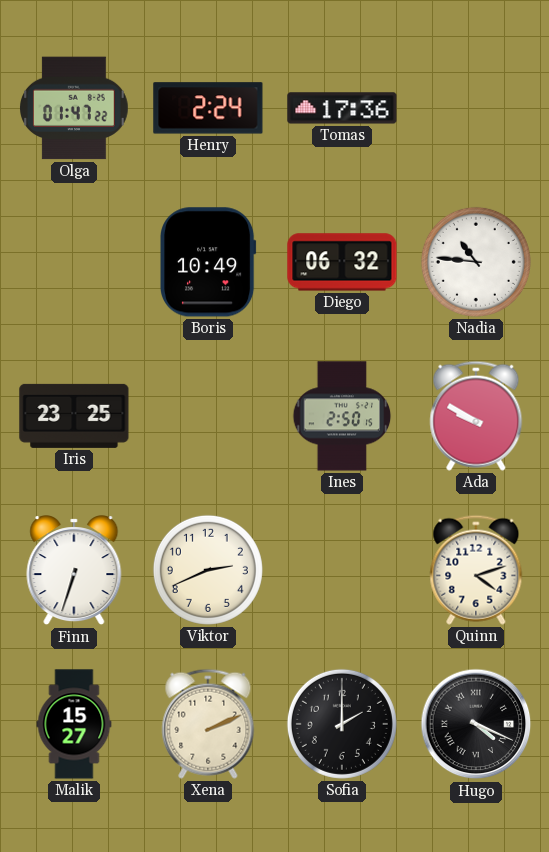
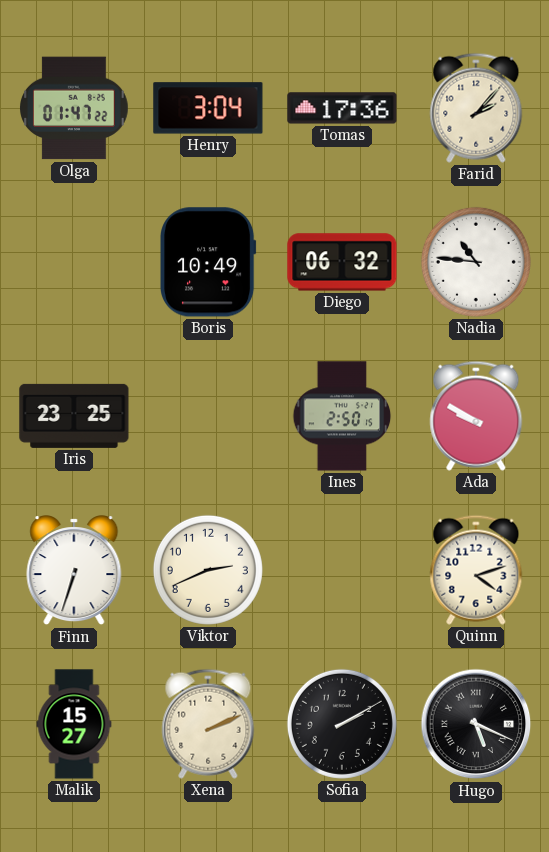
Henry: 2:24 -> 3:04 (208, 108)
Farid: none -> 2:07 (476, 108)
Sofia: 2:00 -> 2:10 (342, 724)
Hugo: 4:19 -> 5:19 (476, 724)
